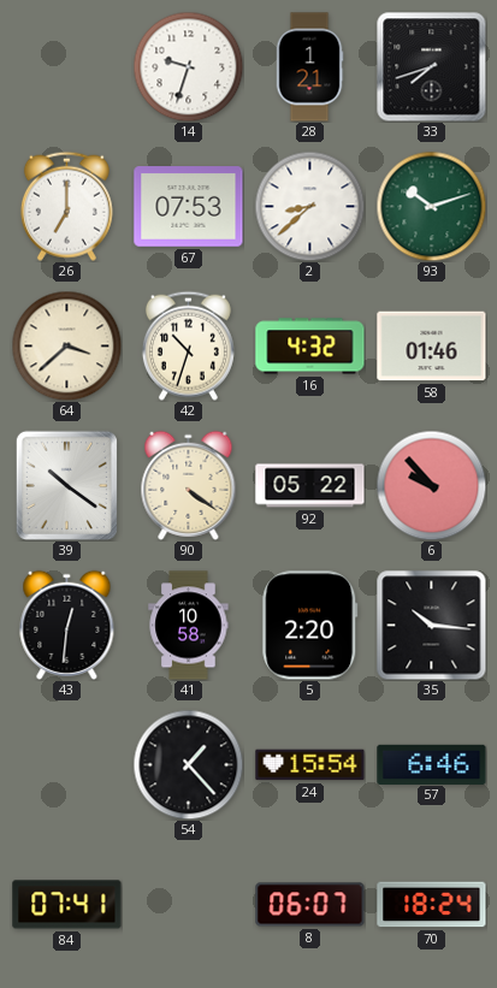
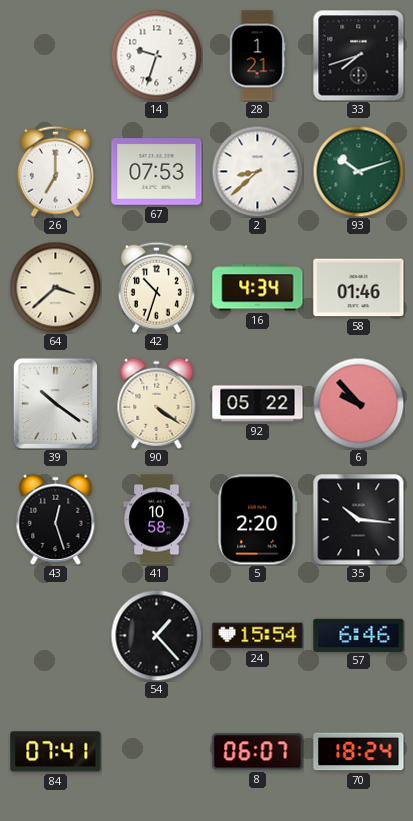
16: 4:32 -> 4:34 (258, 288)
43: 12:31 -> 12:27 (56, 519)
